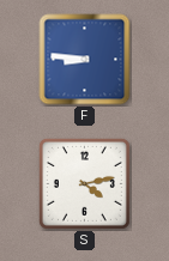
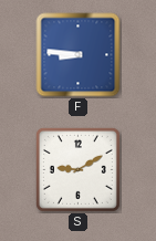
S: 4:13 -> 9:10 (77, 169)
